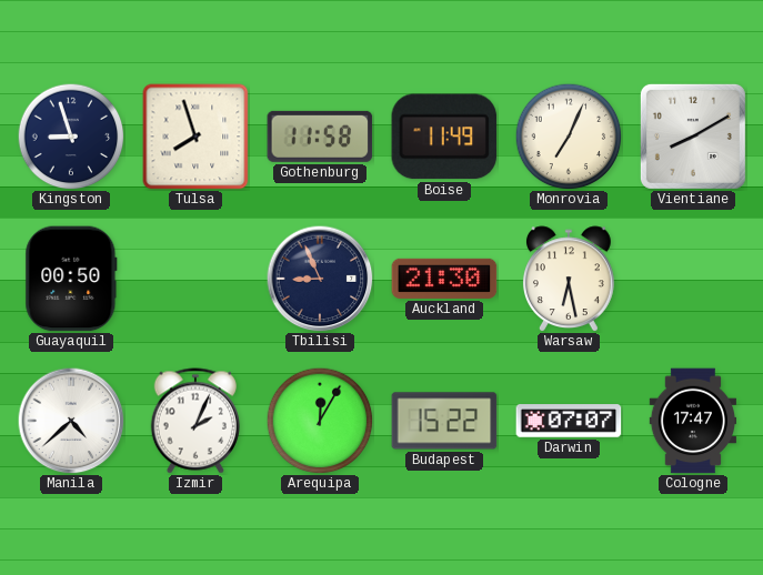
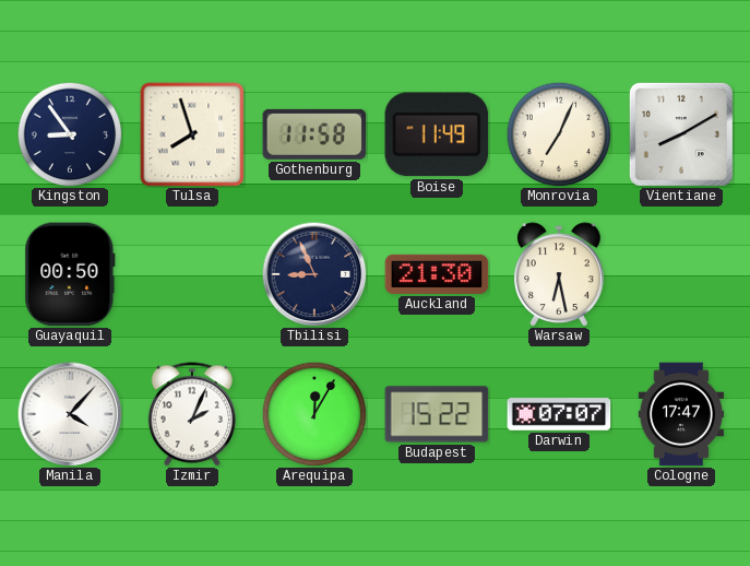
Kingston: 8:57 -> 8:54 (70, 134)
Manila: 4:38 -> 4:07 (70, 414)
